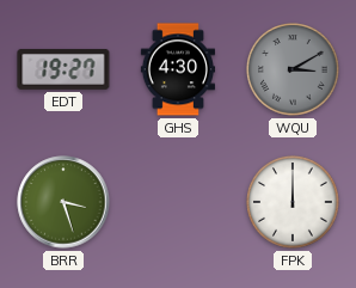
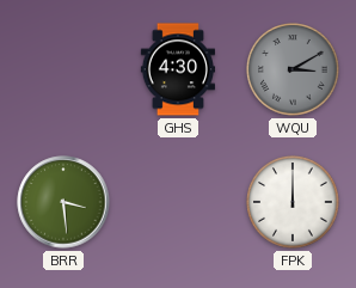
EDT: 19:27 -> none (63, 69)
BRR: 3:27 -> 3:29 (63, 202)
